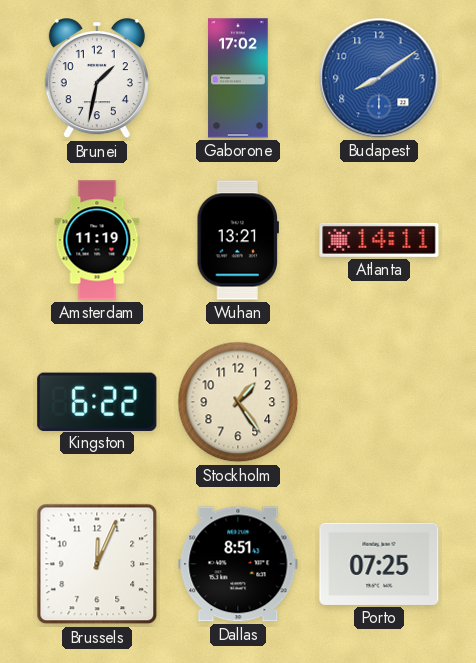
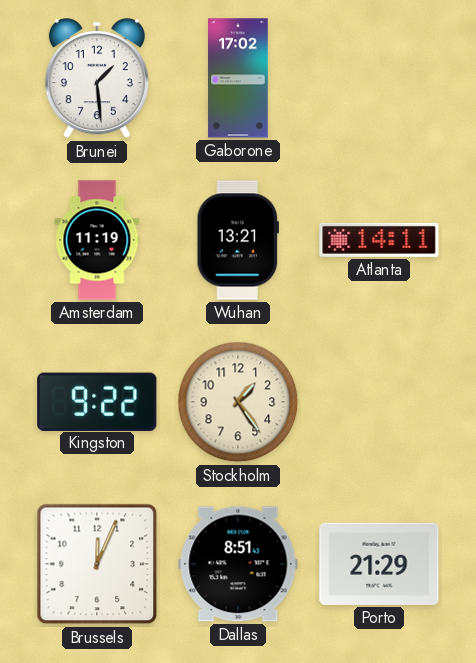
Brunei: 1:32 -> 1:29 (97, 79)
Budapest: 8:09 -> none (379, 78)
Kingston: 6:22 -> 9:22 (97, 401)
Porto: 07:25 -> 21:29 (379, 564)
